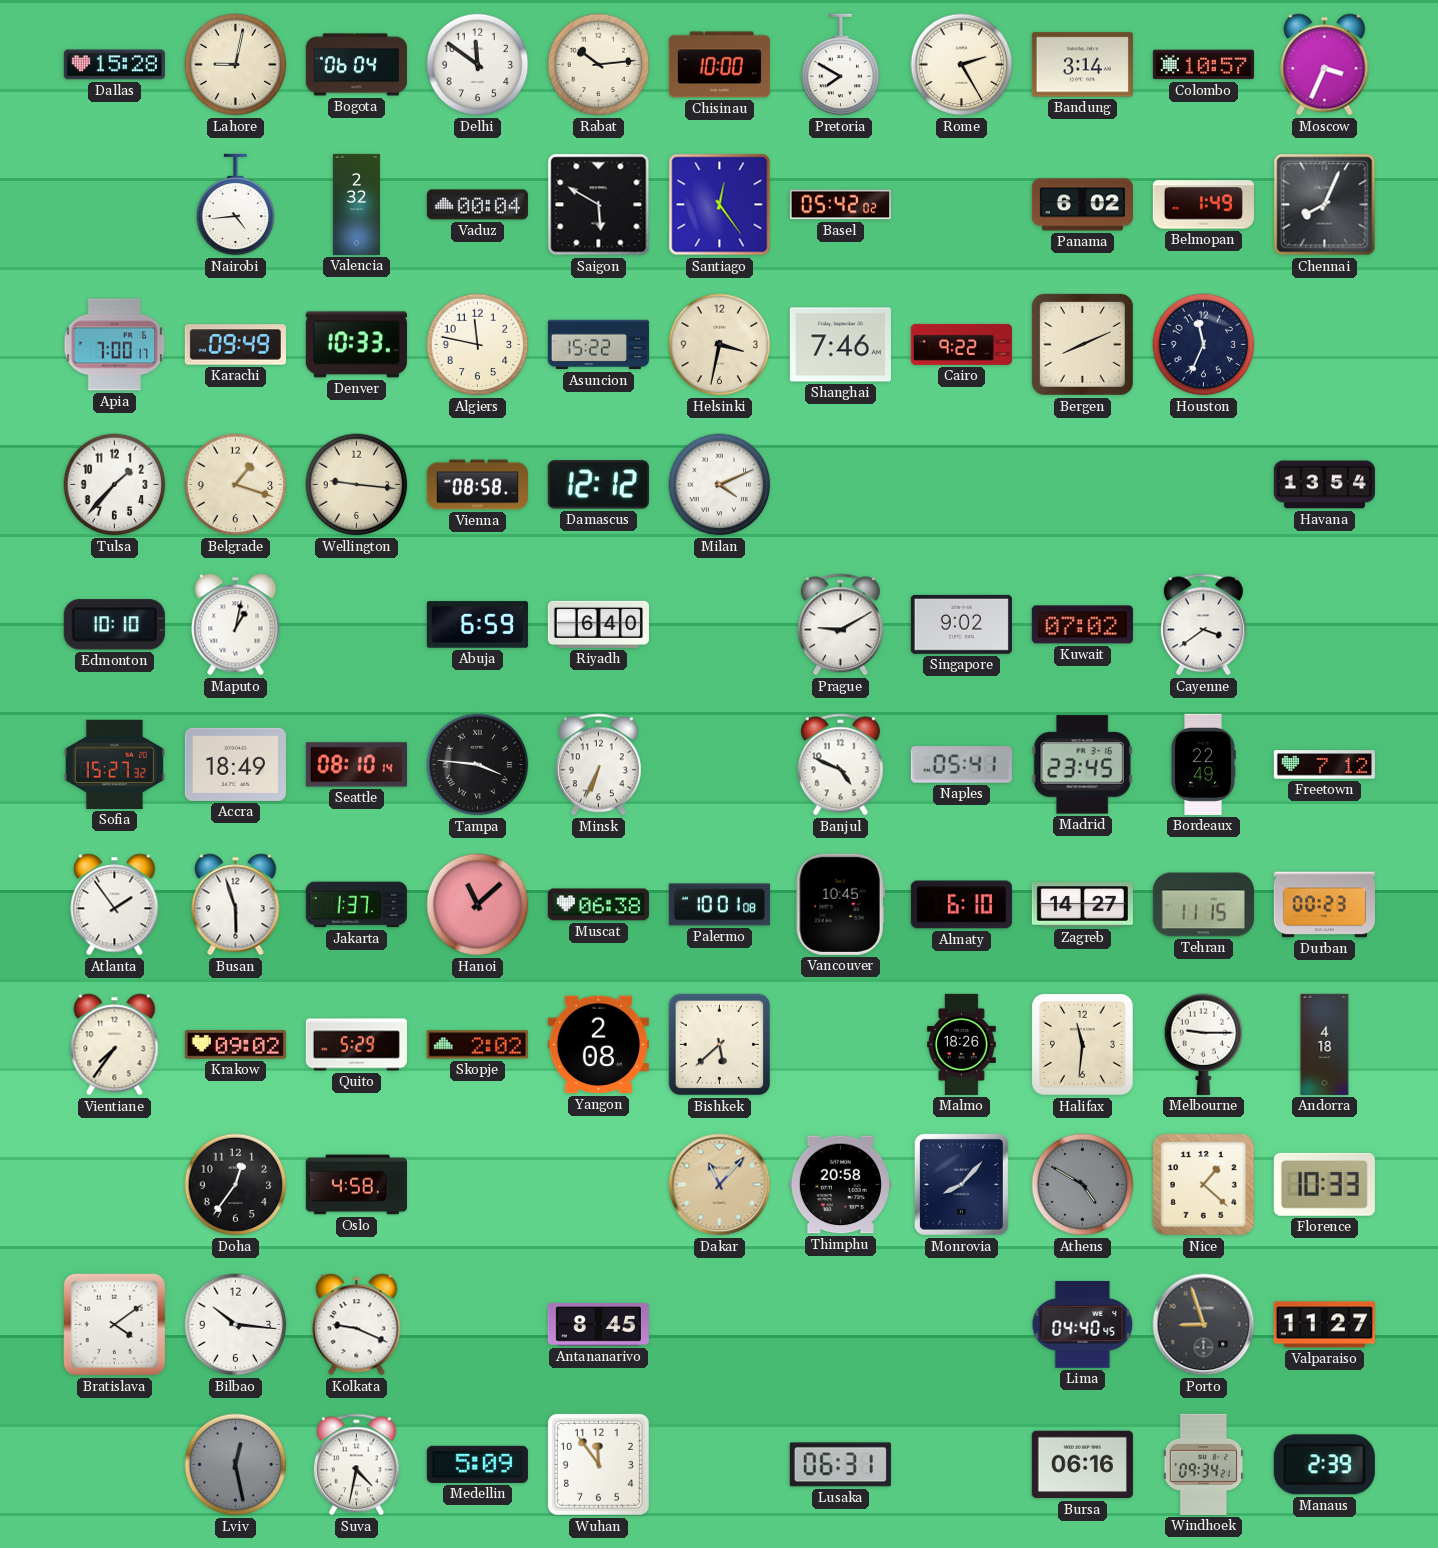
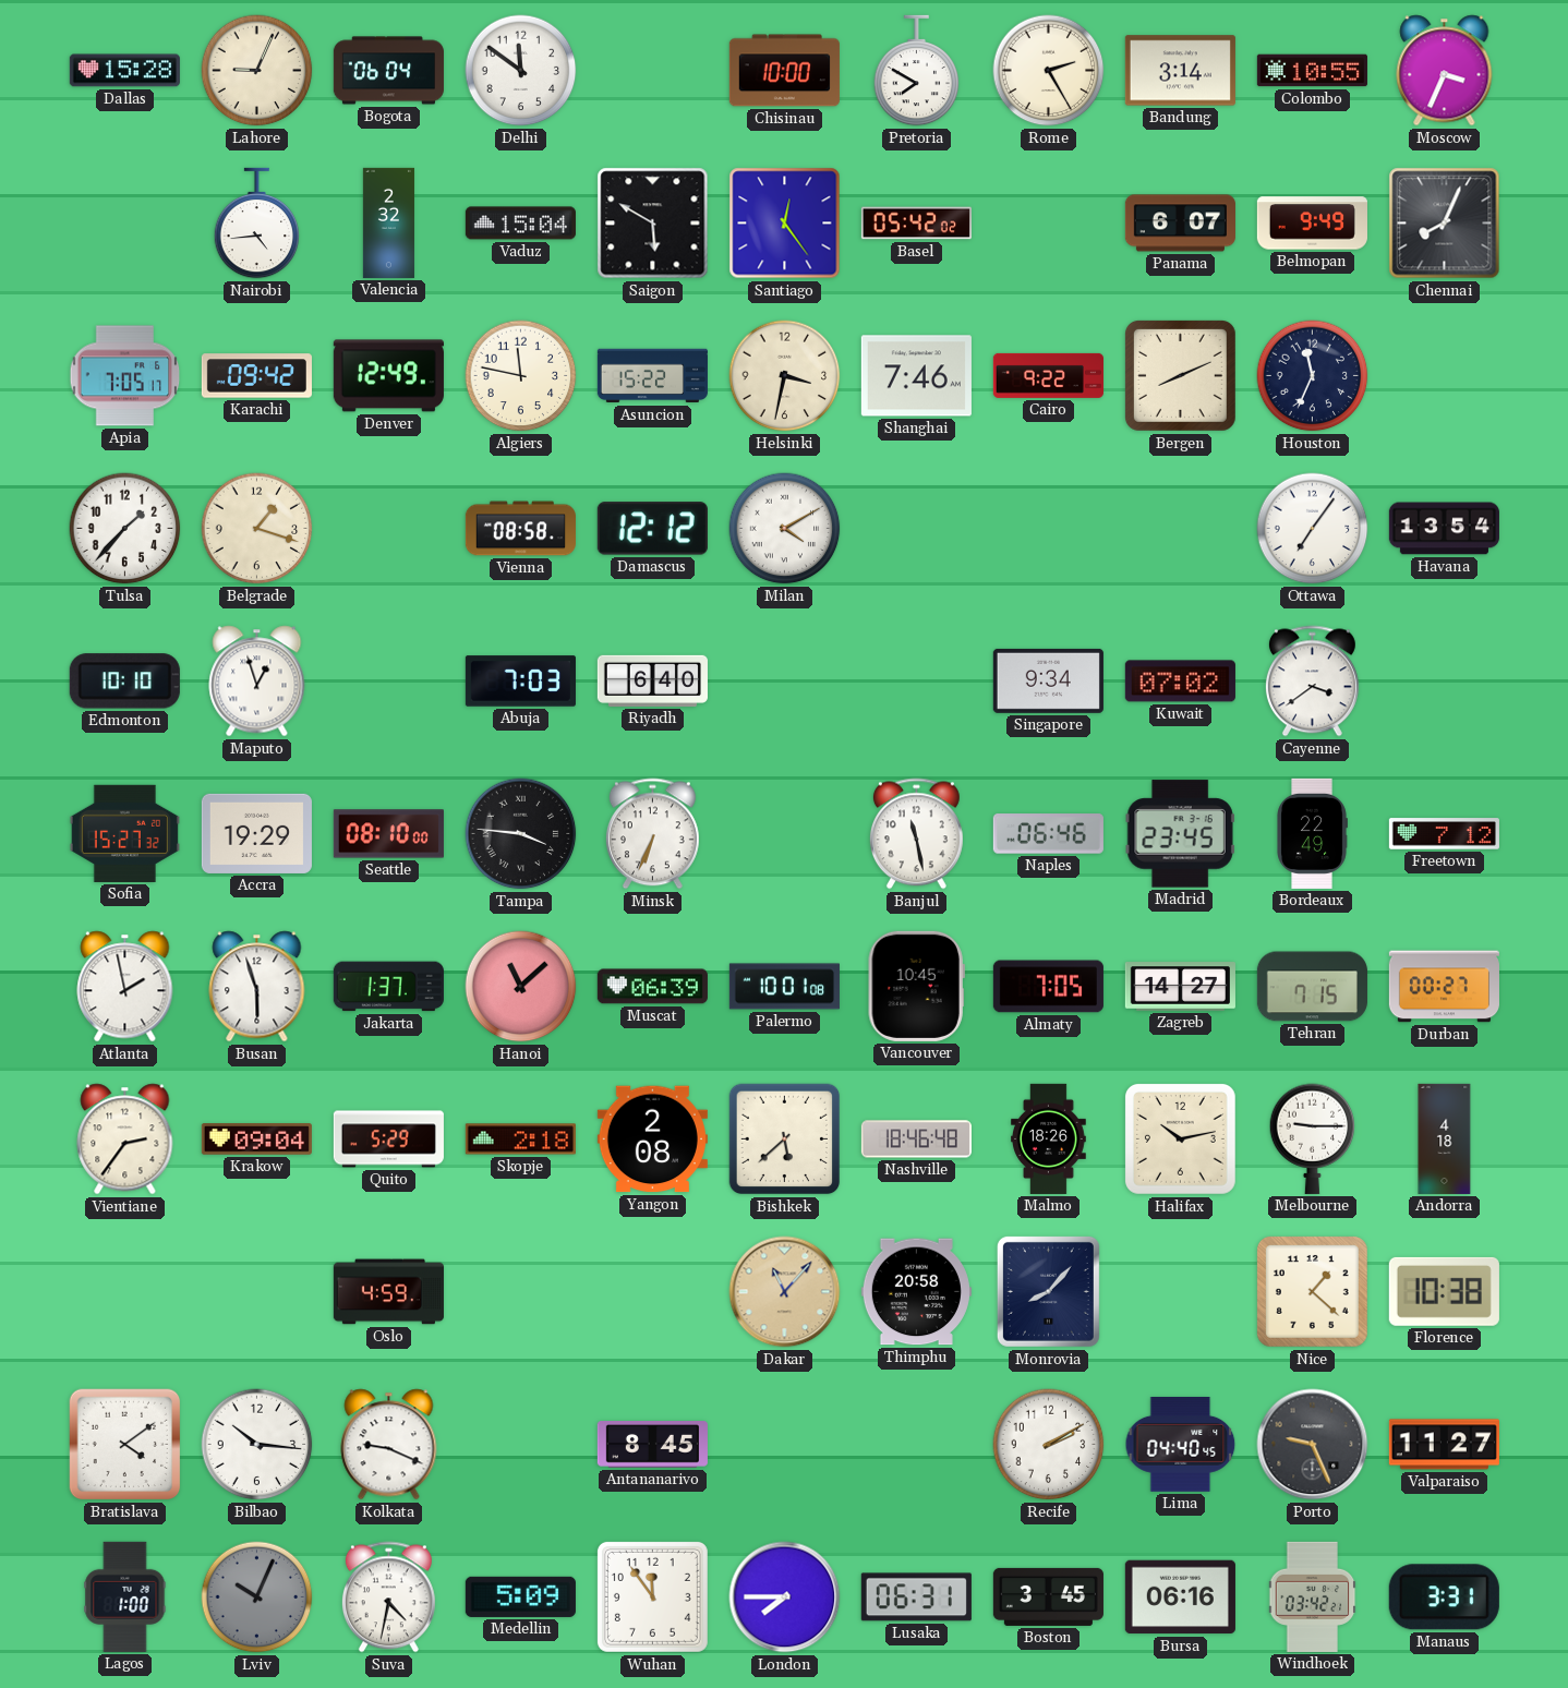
Lahore: 9:02 -> 9:04 (257, 71)
Rabat: 10:14 -> none (599, 65)
Colombo: 10:57 -> 10:55 (1312, 71)
Vaduz: 00:04 -> 15:04 (520, 224)
Panama: 6:02 -> 6:07 (1180, 224)
Belmopan: 1:49 -> 9:49 (1312, 224)
Apia: 7:00 -> 7:05 (125, 376)
Karachi: 09:49 -> 09:42 (256, 376)
Denver: 10:33 -> 12:49 (388, 376)
Wellington: 9:16 -> none (357, 485)
Milan: 4:11 -> 4:10 (785, 529)
Ottawa: none -> 7:06 (1313, 529)
Maputo: 1:02 -> 12:57 (257, 682)
Abuja: 6:59 -> 7:03 (520, 682)
Prague: 9:10 -> none (840, 625)
Singapore: 9:02 -> 9:34 (1048, 680)
Accra: 18:49 -> 19:29 (256, 833)
Seattle: 08:10:14 -> 08:10:00 (388, 834)
Banjul: 4:49 -> 11:28 (916, 834)
Naples: 05:41 -> 06:46 (1048, 834)
Atlanta: 1:54 -> 1:58 (125, 987)
Muscat: 06:38 -> 06:39 (652, 987)
Almaty: 6:10 -> 7:05 (1048, 987)
Tehran: 11:15 -> 7:15 (1312, 987)
Durban: 00:23 -> 00:27 (1444, 987)
Vientiane: 7:36 -> 2:36 (125, 1140)
Krakow: 09:02 -> 09:04 (256, 1140)
Skopje: 2:02 -> 2:18 (520, 1140)
Nashville: none -> 18:46 (916, 1140)
Halifax: 11:31 -> 10:13 (1180, 1138)
Doha: 12:36 -> none (236, 1185)
Oslo: 4:58 -> 4:59 (388, 1292)
Athens: 4:50 -> none (1083, 1185)
Florence: 10:33 -> 10:38 (1444, 1291)
Recife: none -> 2:10 (1049, 1445)
Porto: 8:57 -> 9:26 (1313, 1445)
Lagos: none -> 1:00 (125, 1596)
Lviv: 12:28 -> 10:04 (257, 1597)
London: none -> 7:45 (785, 1597)
Boston: none -> 3:45 (1048, 1596)
Windhoek: 09:34 -> 03:42 (1313, 1596)
Manaus: 2:39 -> 3:31 (1444, 1597)
